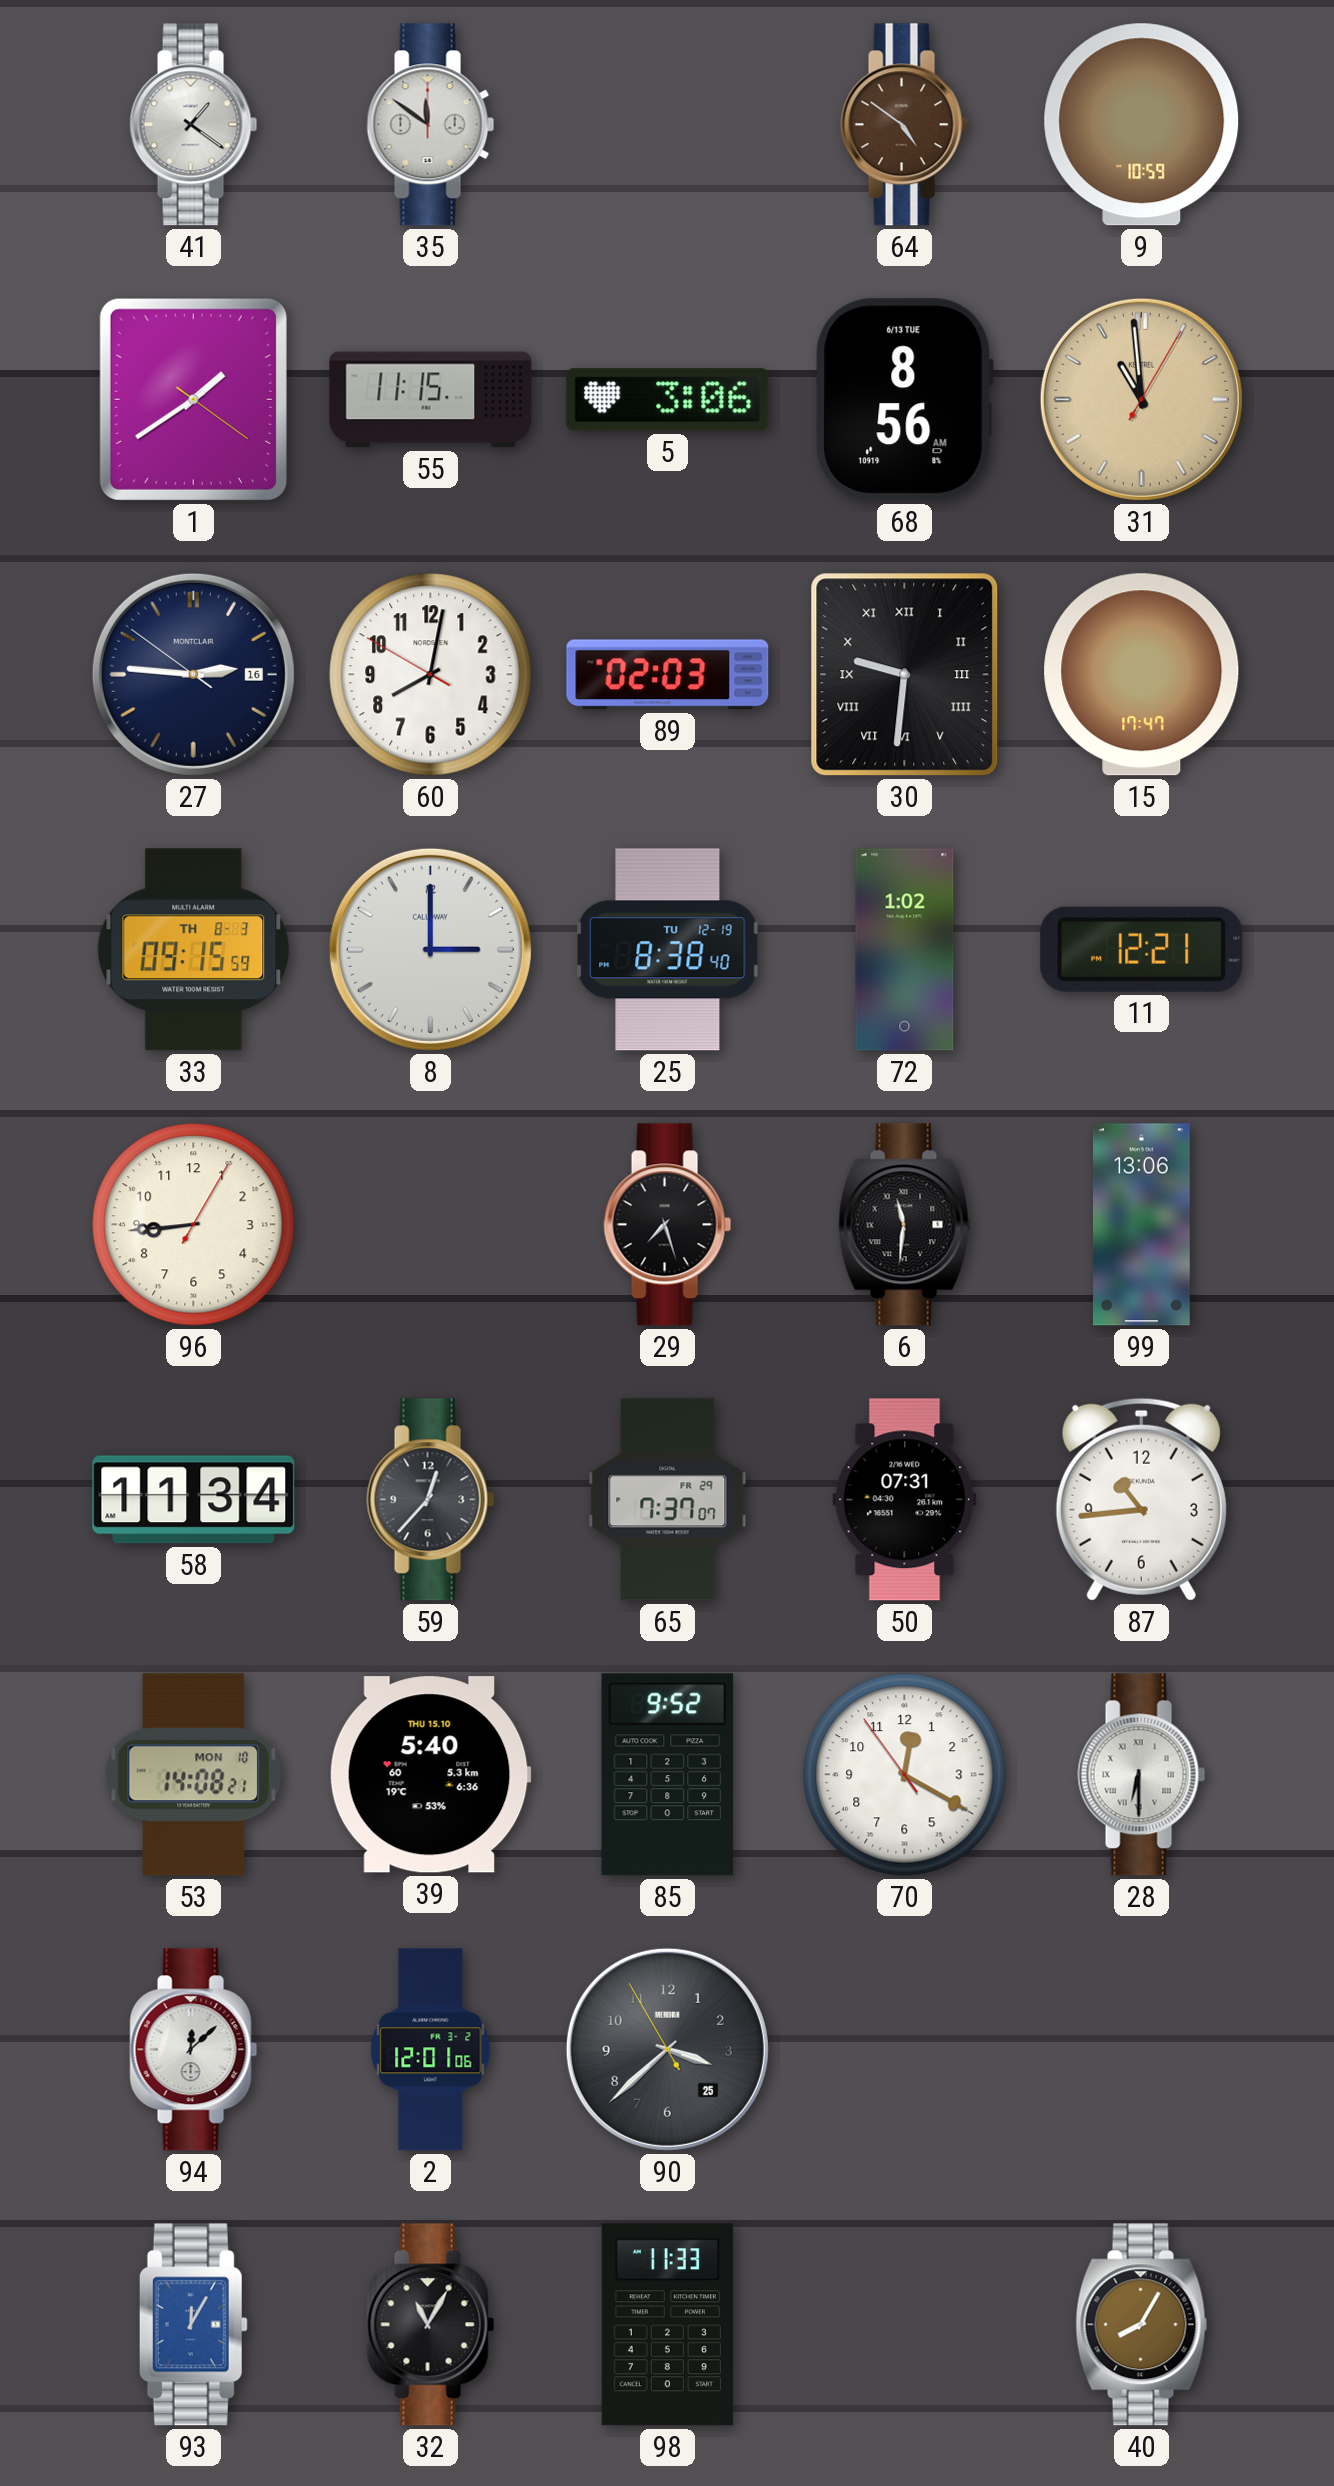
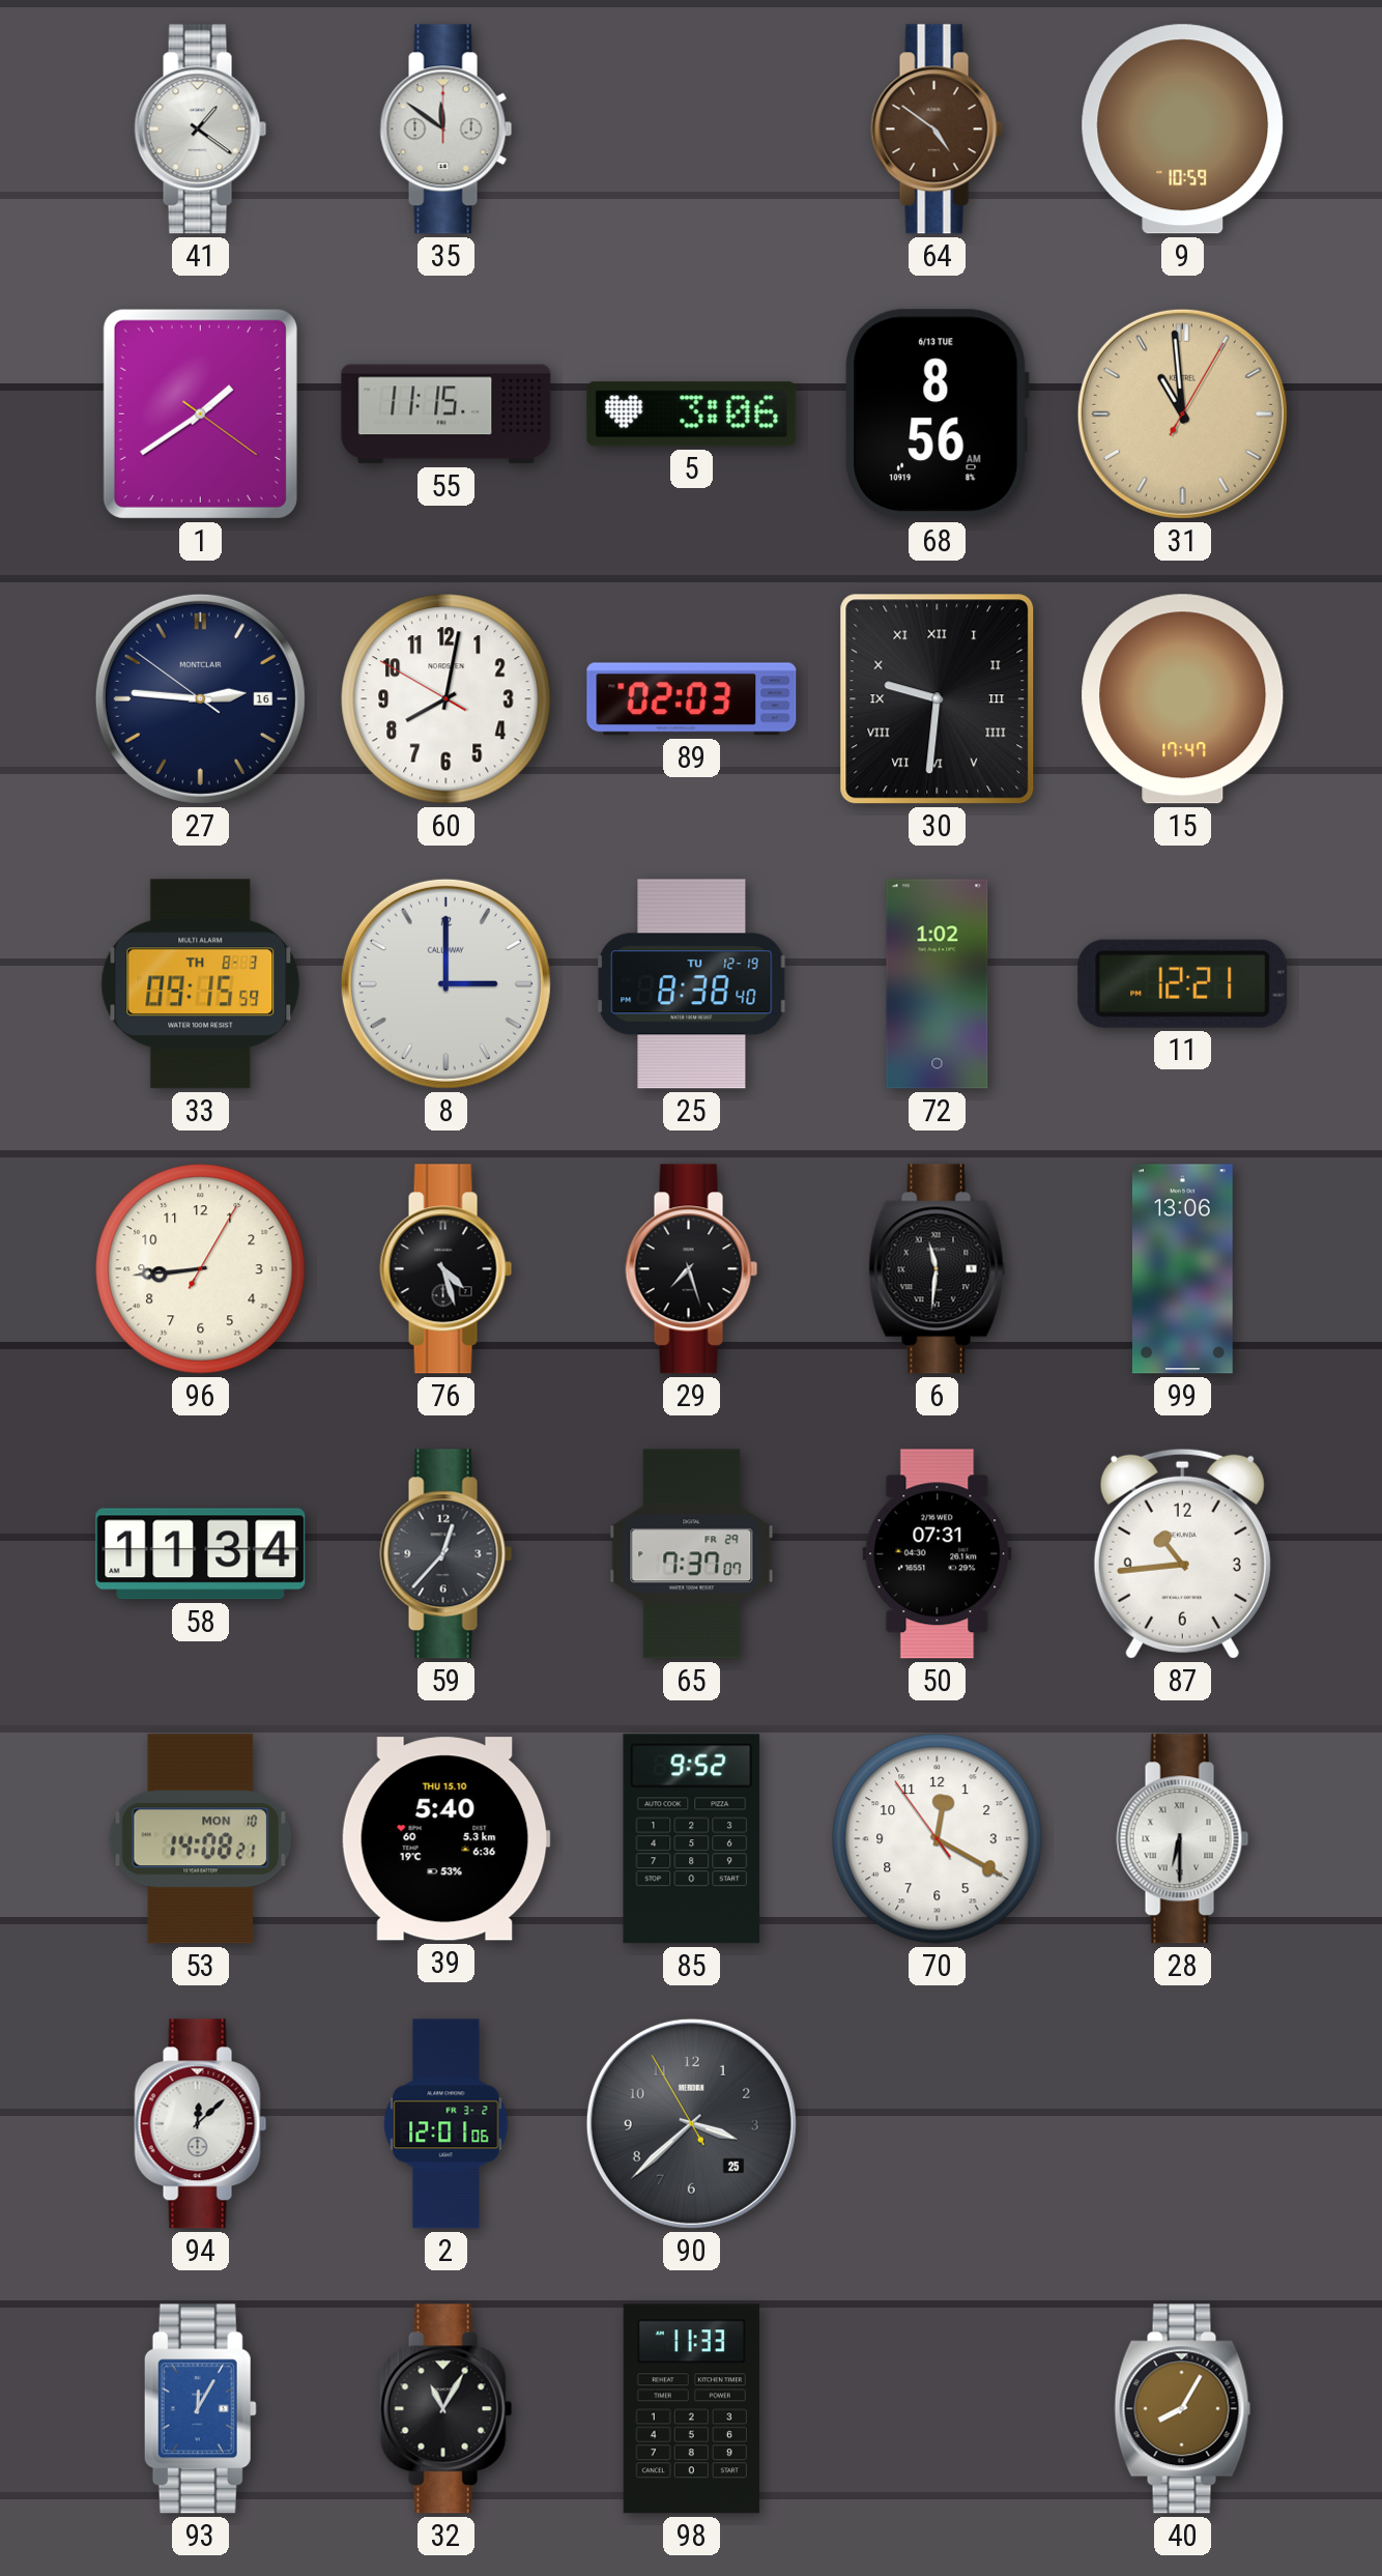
76: none -> 4:27 (447, 1269)
